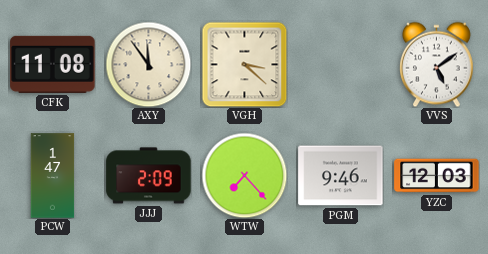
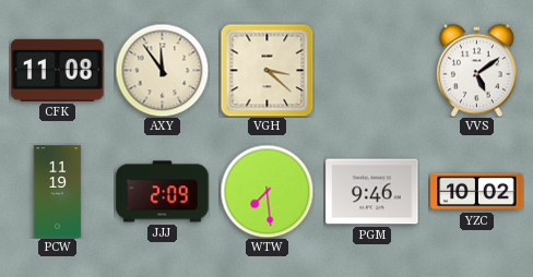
PCW: 1:47 -> 11:19 (58, 192)
WTW: 7:23 -> 7:29 (266, 191)
YZC: 12:03 -> 10:02 (477, 192)
